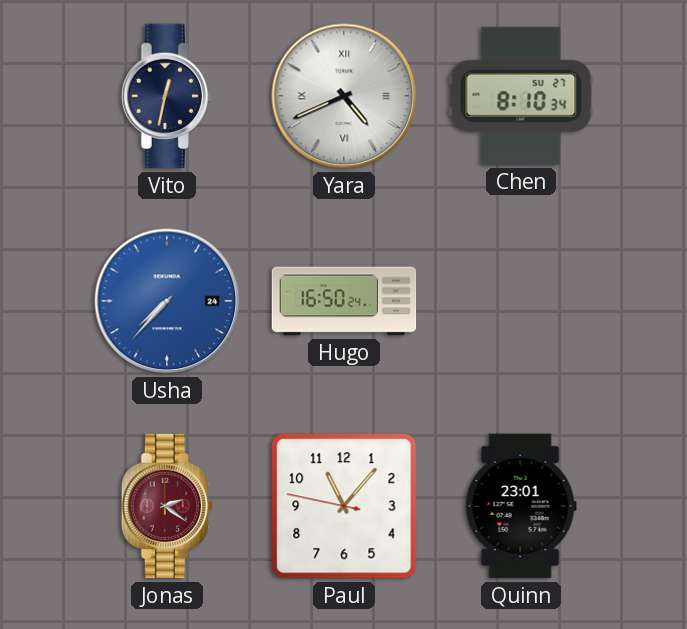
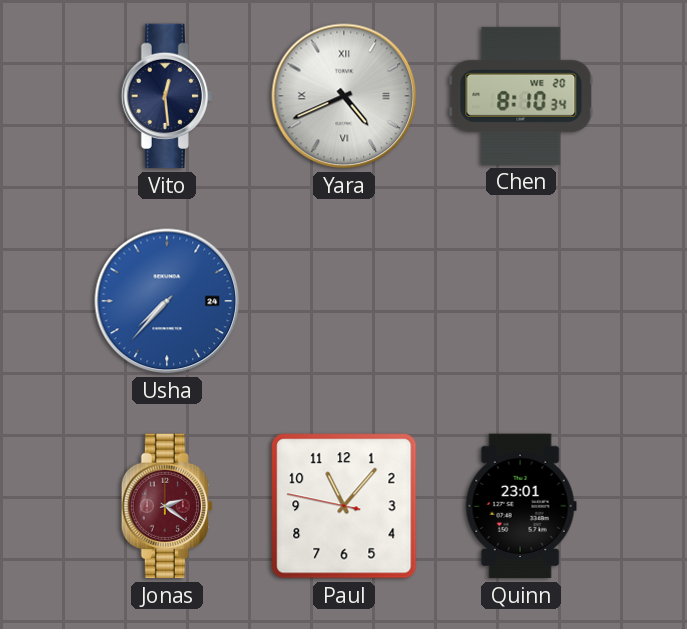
Vito: 12:32 -> 12:29 (166, 96)
Chen date: SU 27 -> WE 20 (521, 96)
Hugo: 16:50 -> none (344, 301)
